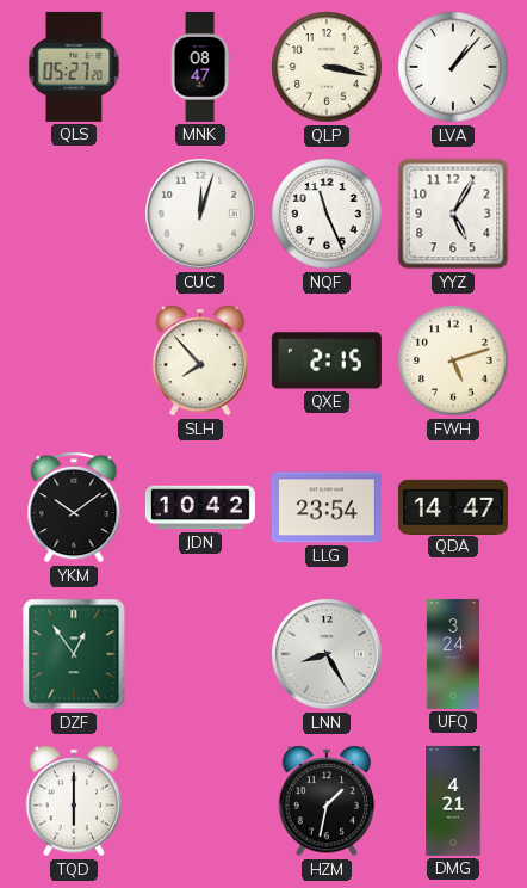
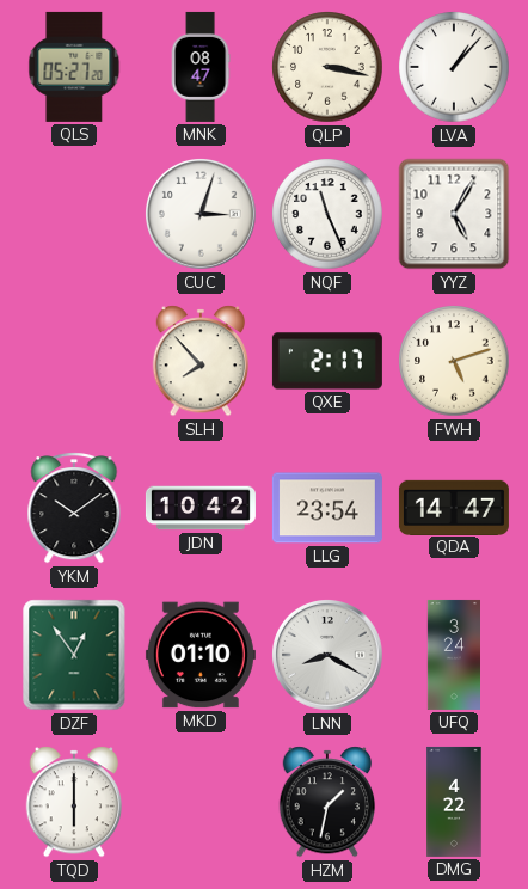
CUC: 12:03 -> 3:03 (202, 215)
QXE: 2:15 -> 2:17 (327, 361)
MKD: none -> 01:10 (201, 655)
LNN: 8:25 -> 8:20 (329, 656)
DMG: 4:21 -> 4:22 (454, 802)
